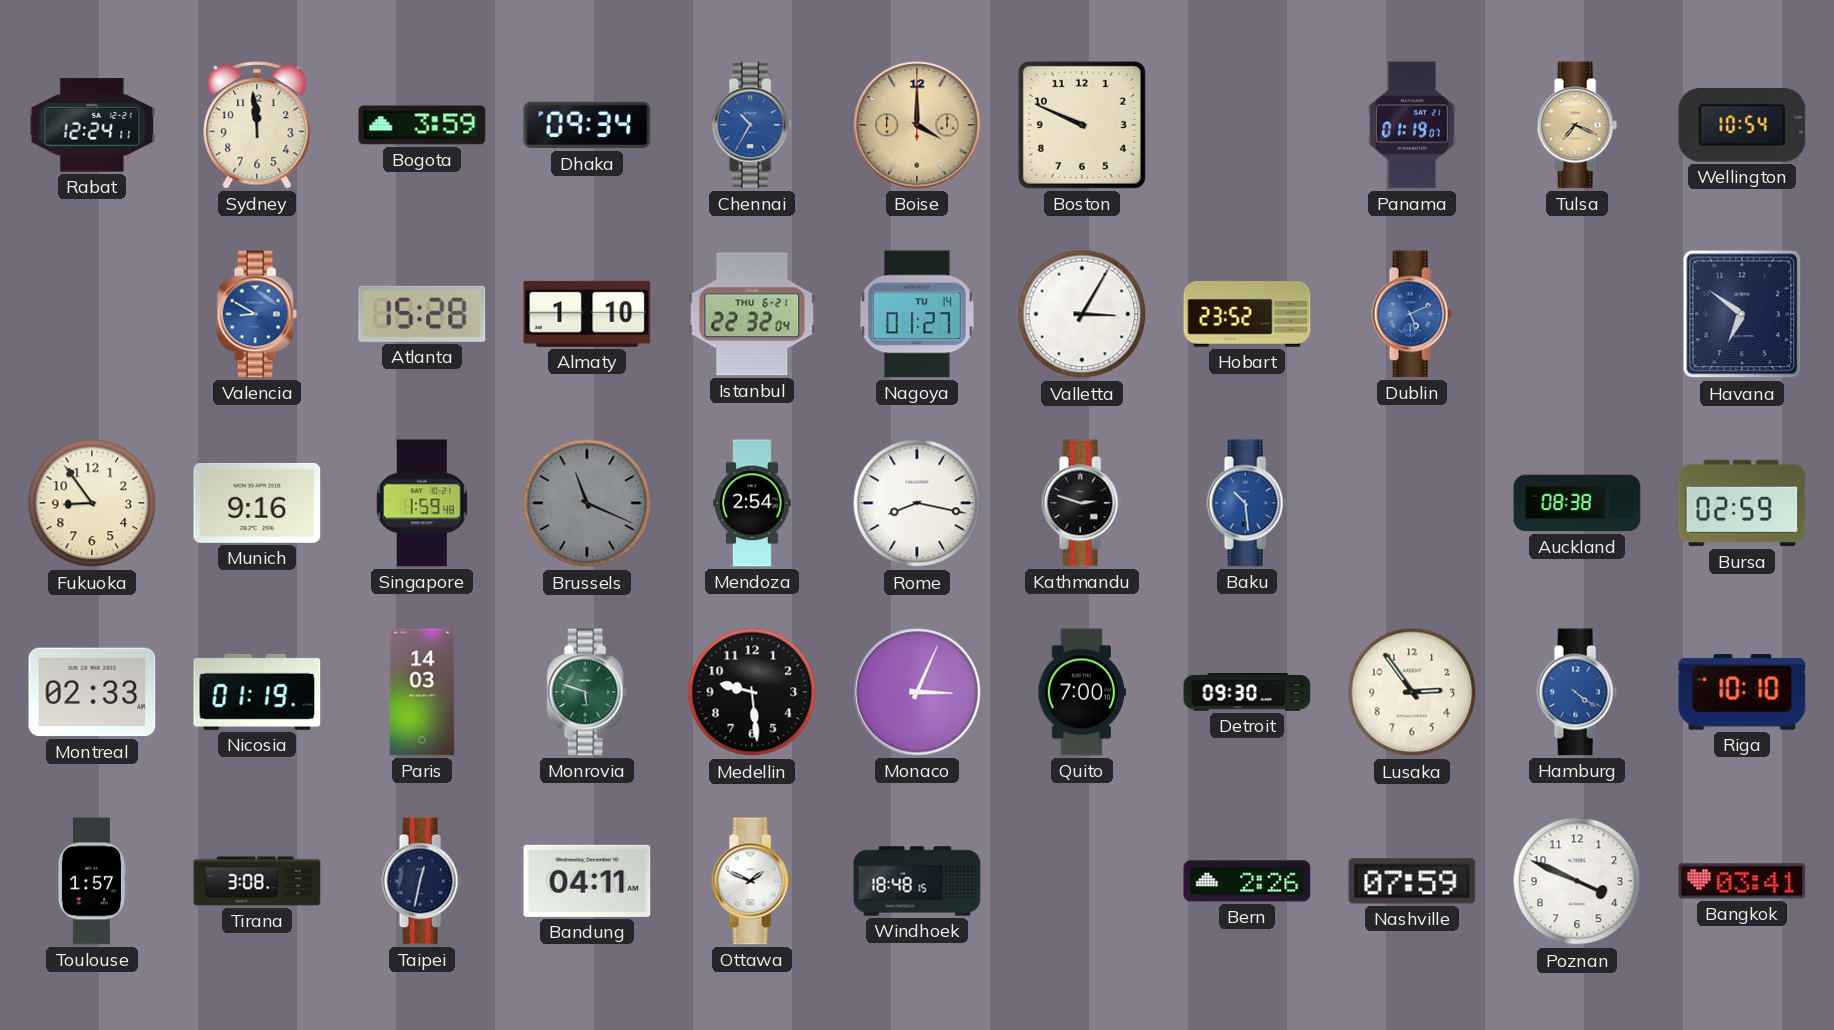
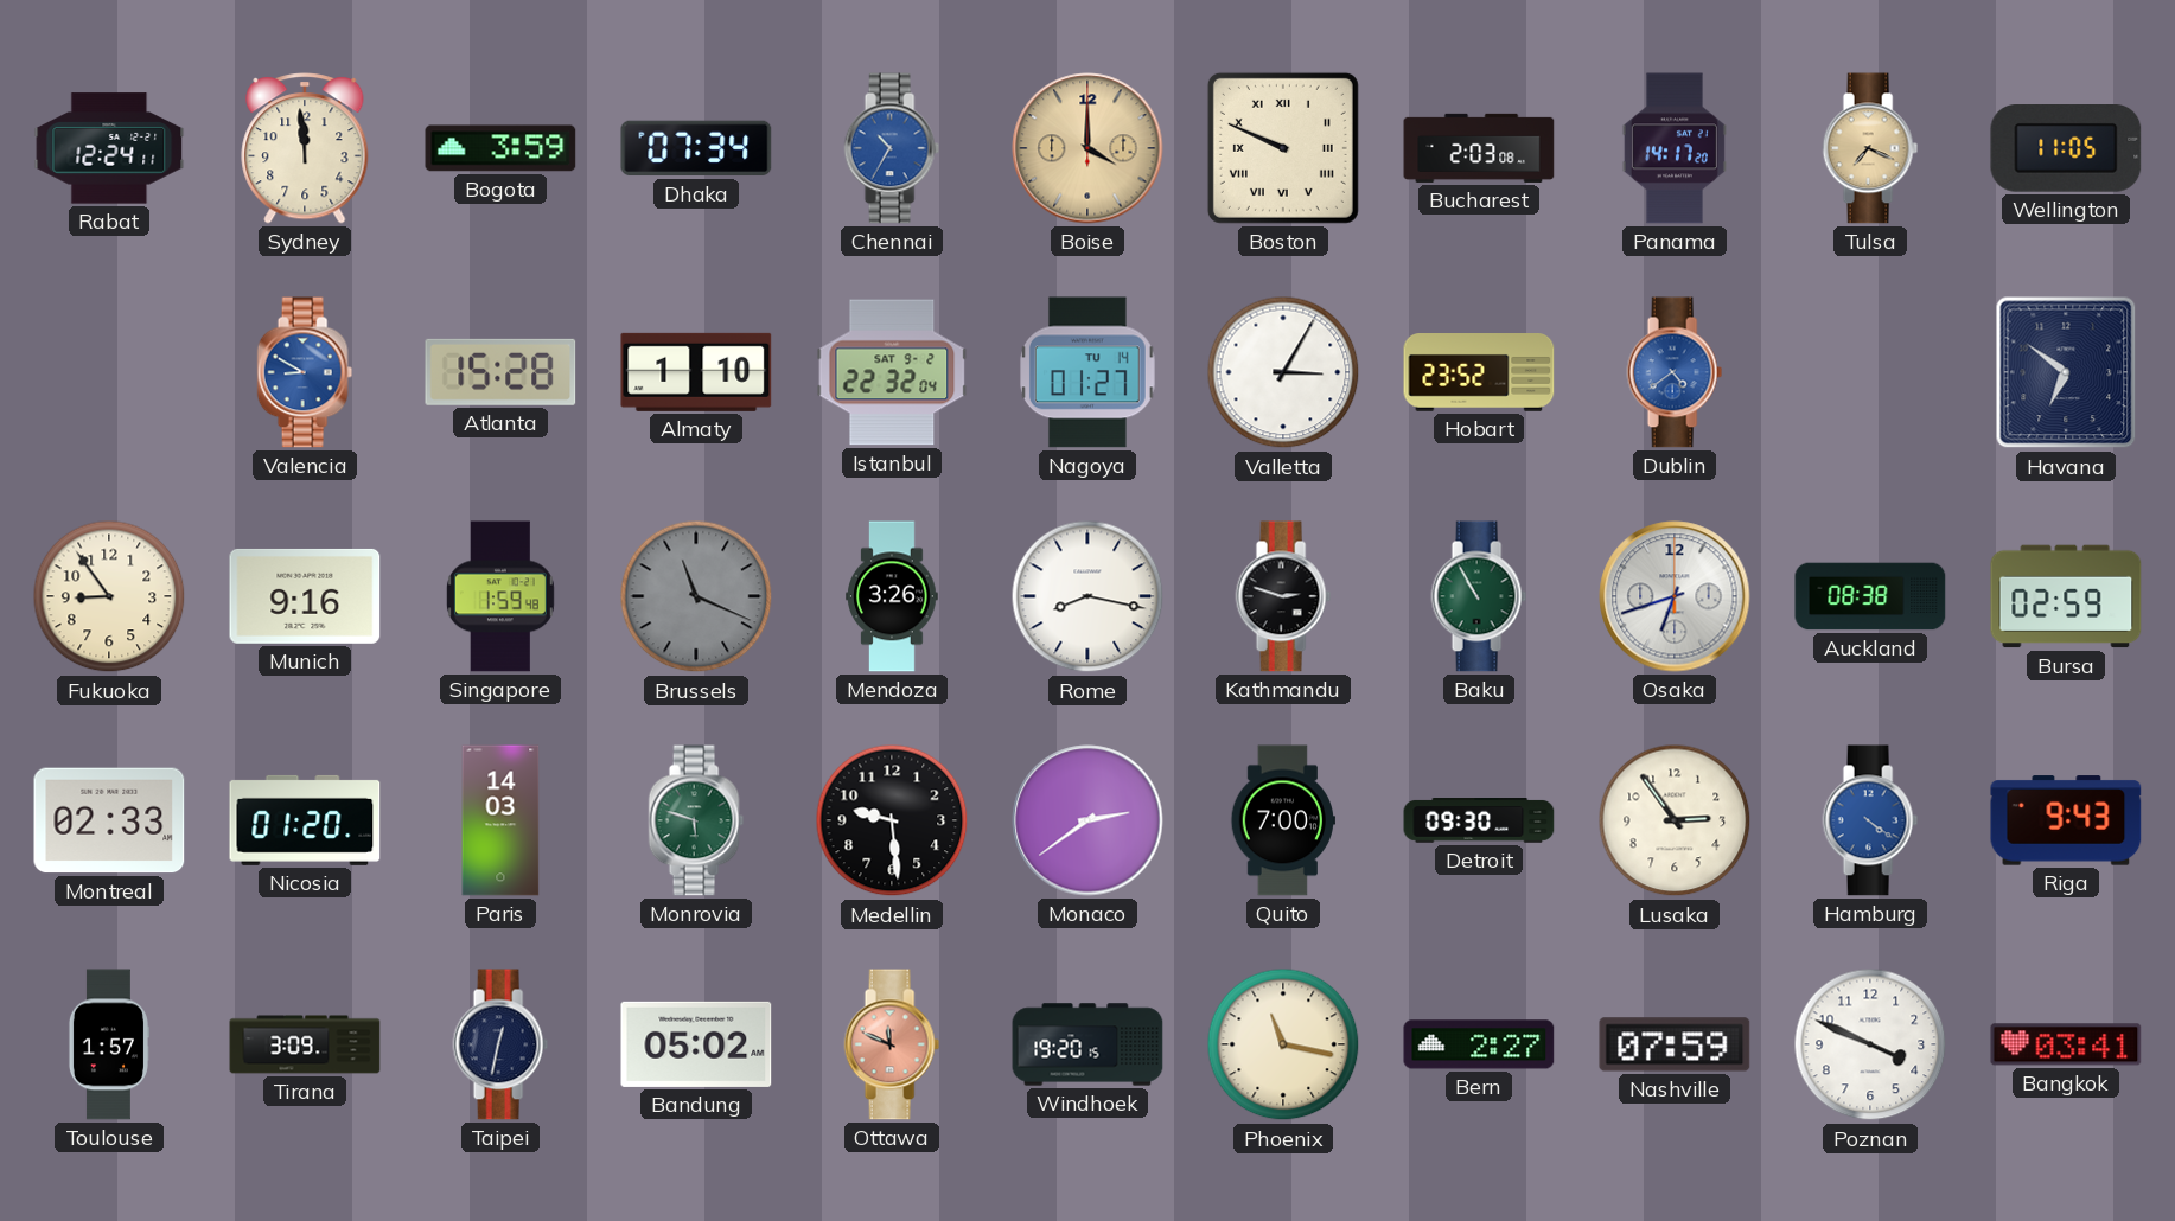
Dhaka: 09:34 -> 07:34 (696, 148)
Boston numerals: Arabic -> Roman (1283, 148)
Bucharest: none -> 2:03 (1479, 148)
Panama: 01:19 -> 14:17 (1675, 148)
Wellington: 10:54 -> 11:05 (2066, 149)
Istanbul date: THU 6-21 -> SAT 9-2 (892, 372)
Dublin: 5:11 -> 4:39 (1675, 372)
Mendoza: 2:54 -> 3:26 (892, 596)
Baku: 10:29 -> 10:55 (1479, 596)
Baku dial: blue -> green (1479, 596)
Osaka: none -> 6:42 (1675, 596)
Nicosia: 01:19 -> 01:20 (305, 820)
Monaco: 3:04 -> 2:39 (1087, 820)
Riga: 10:10 -> 9:43 (2066, 820)
Tirana: 3:08 -> 3:09 (305, 1044)
Bandung: 04:11 -> 05:02 (696, 1044)
Ottawa: 1:49 -> 11:49 (892, 1044)
Ottawa dial: white -> salmon (892, 1044)
Windhoek: 18:48 -> 19:20 (1087, 1044)
Phoenix: none -> 11:17 (1283, 1044)
Bern: 2:26 -> 2:27 (1479, 1044)
